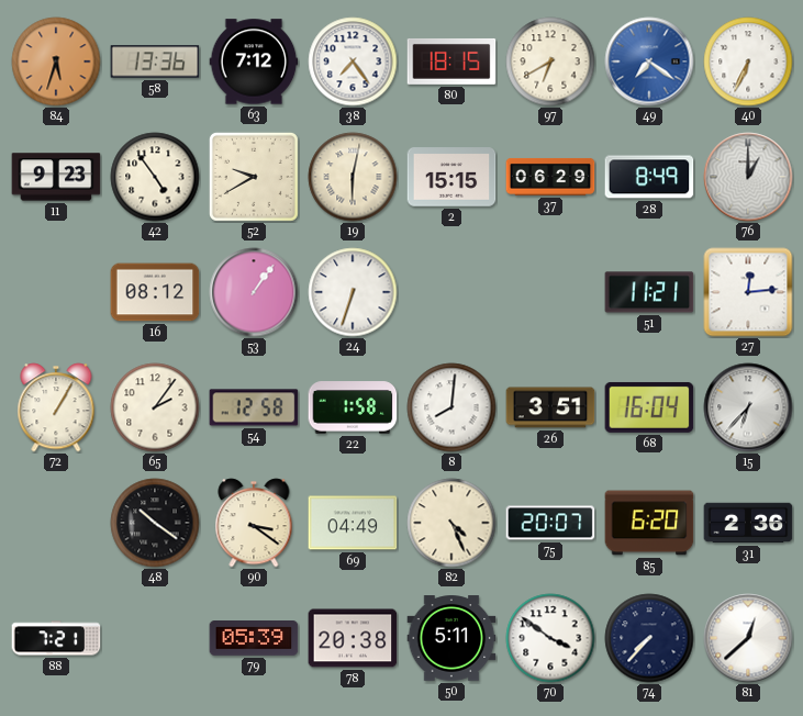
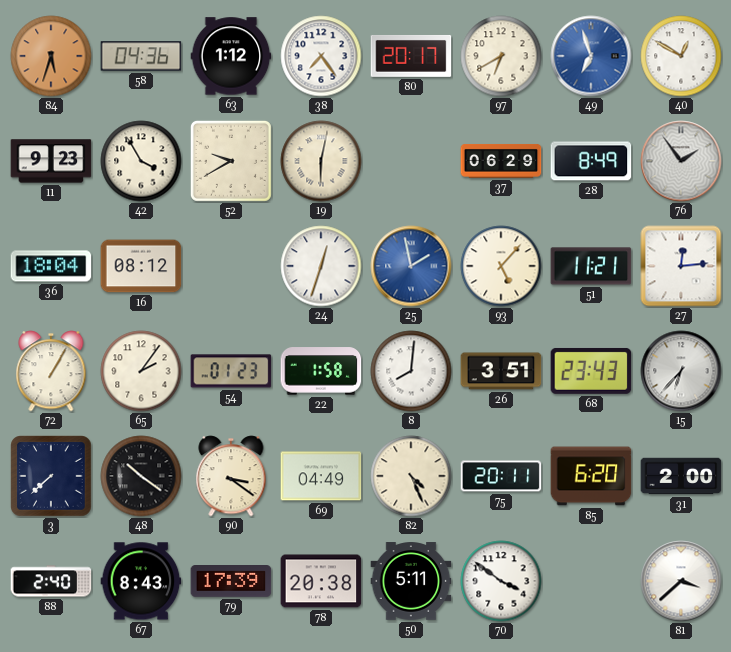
58: 13:36 -> 04:36 (141, 56)
63: 7:12 -> 1:12 (231, 56)
80: 18:15 -> 20:17 (411, 56)
49: 7:21 -> 6:57 (591, 56)
40: 6:34 -> 12:50 (681, 56)
42: 4:54 -> 3:55 (141, 161)
2: 15:15 -> none (451, 177)
76: 1:00 -> 1:54 (681, 161)
36: none -> 18:04 (51, 266)
53: 1:06 -> none (254, 292)
24: 6:33 -> 12:33 (321, 266)
25: none -> 1:58 (411, 266)
93: none -> 5:07 (501, 266)
54: 12:58 -> 01:23 (231, 371)
68: 16:04 -> 23:43 (591, 371)
3: none -> 7:38 (51, 476)
75: 20:07 -> 20:11 (501, 476)
31: 2:36 -> 2:00 (681, 476)
88: 7:21 -> 2:40 (51, 581)
67: none -> 8:43 (141, 581)
79: 05:39 -> 17:39 (231, 582)
74: 7:37 -> none (649, 638)
81: 12:38 -> 3:38 (681, 581)
